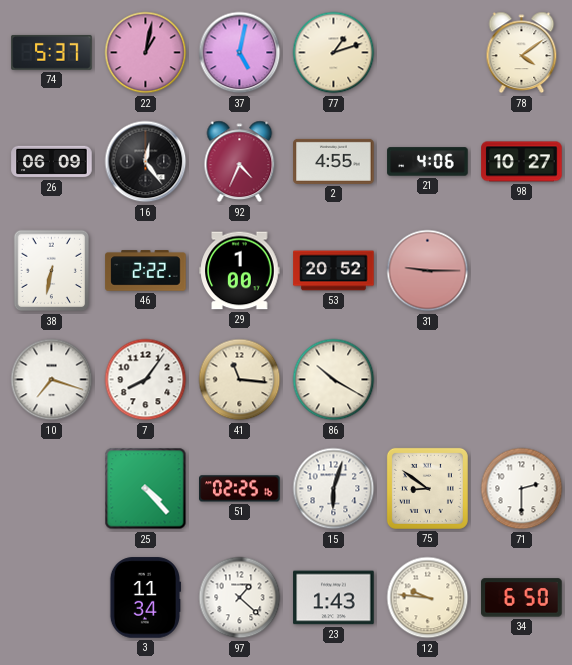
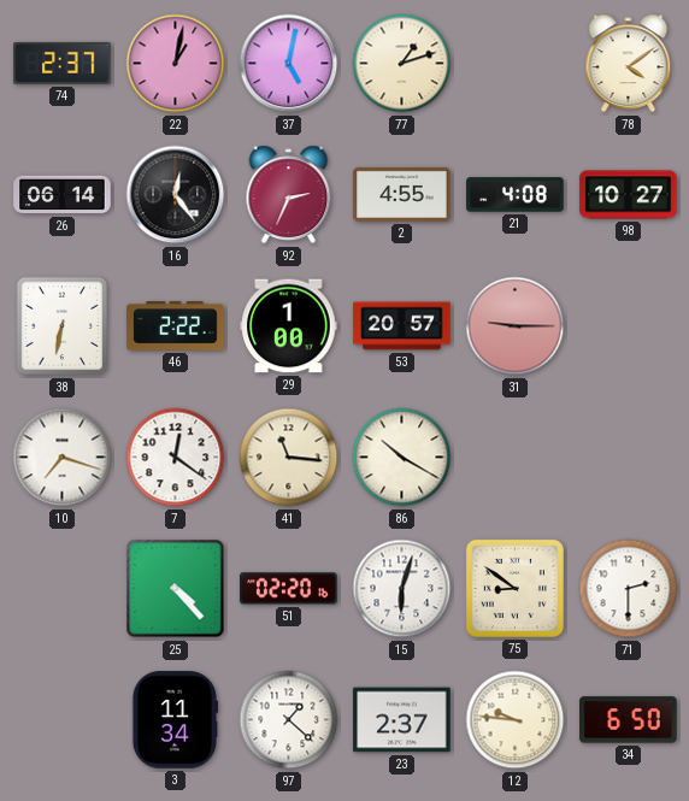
74: 5:37 -> 2:37 (63, 63)
26: 06:09 -> 06:14 (63, 195)
92: 4:34 -> 2:34 (289, 195)
21: 4:06 -> 4:08 (516, 195)
53: 20:52 -> 20:57 (402, 326)
7: 8:06 -> 12:21 (176, 458)
51: 02:25 -> 02:20 (289, 589)
23: 1:43 -> 2:37 (402, 720)
